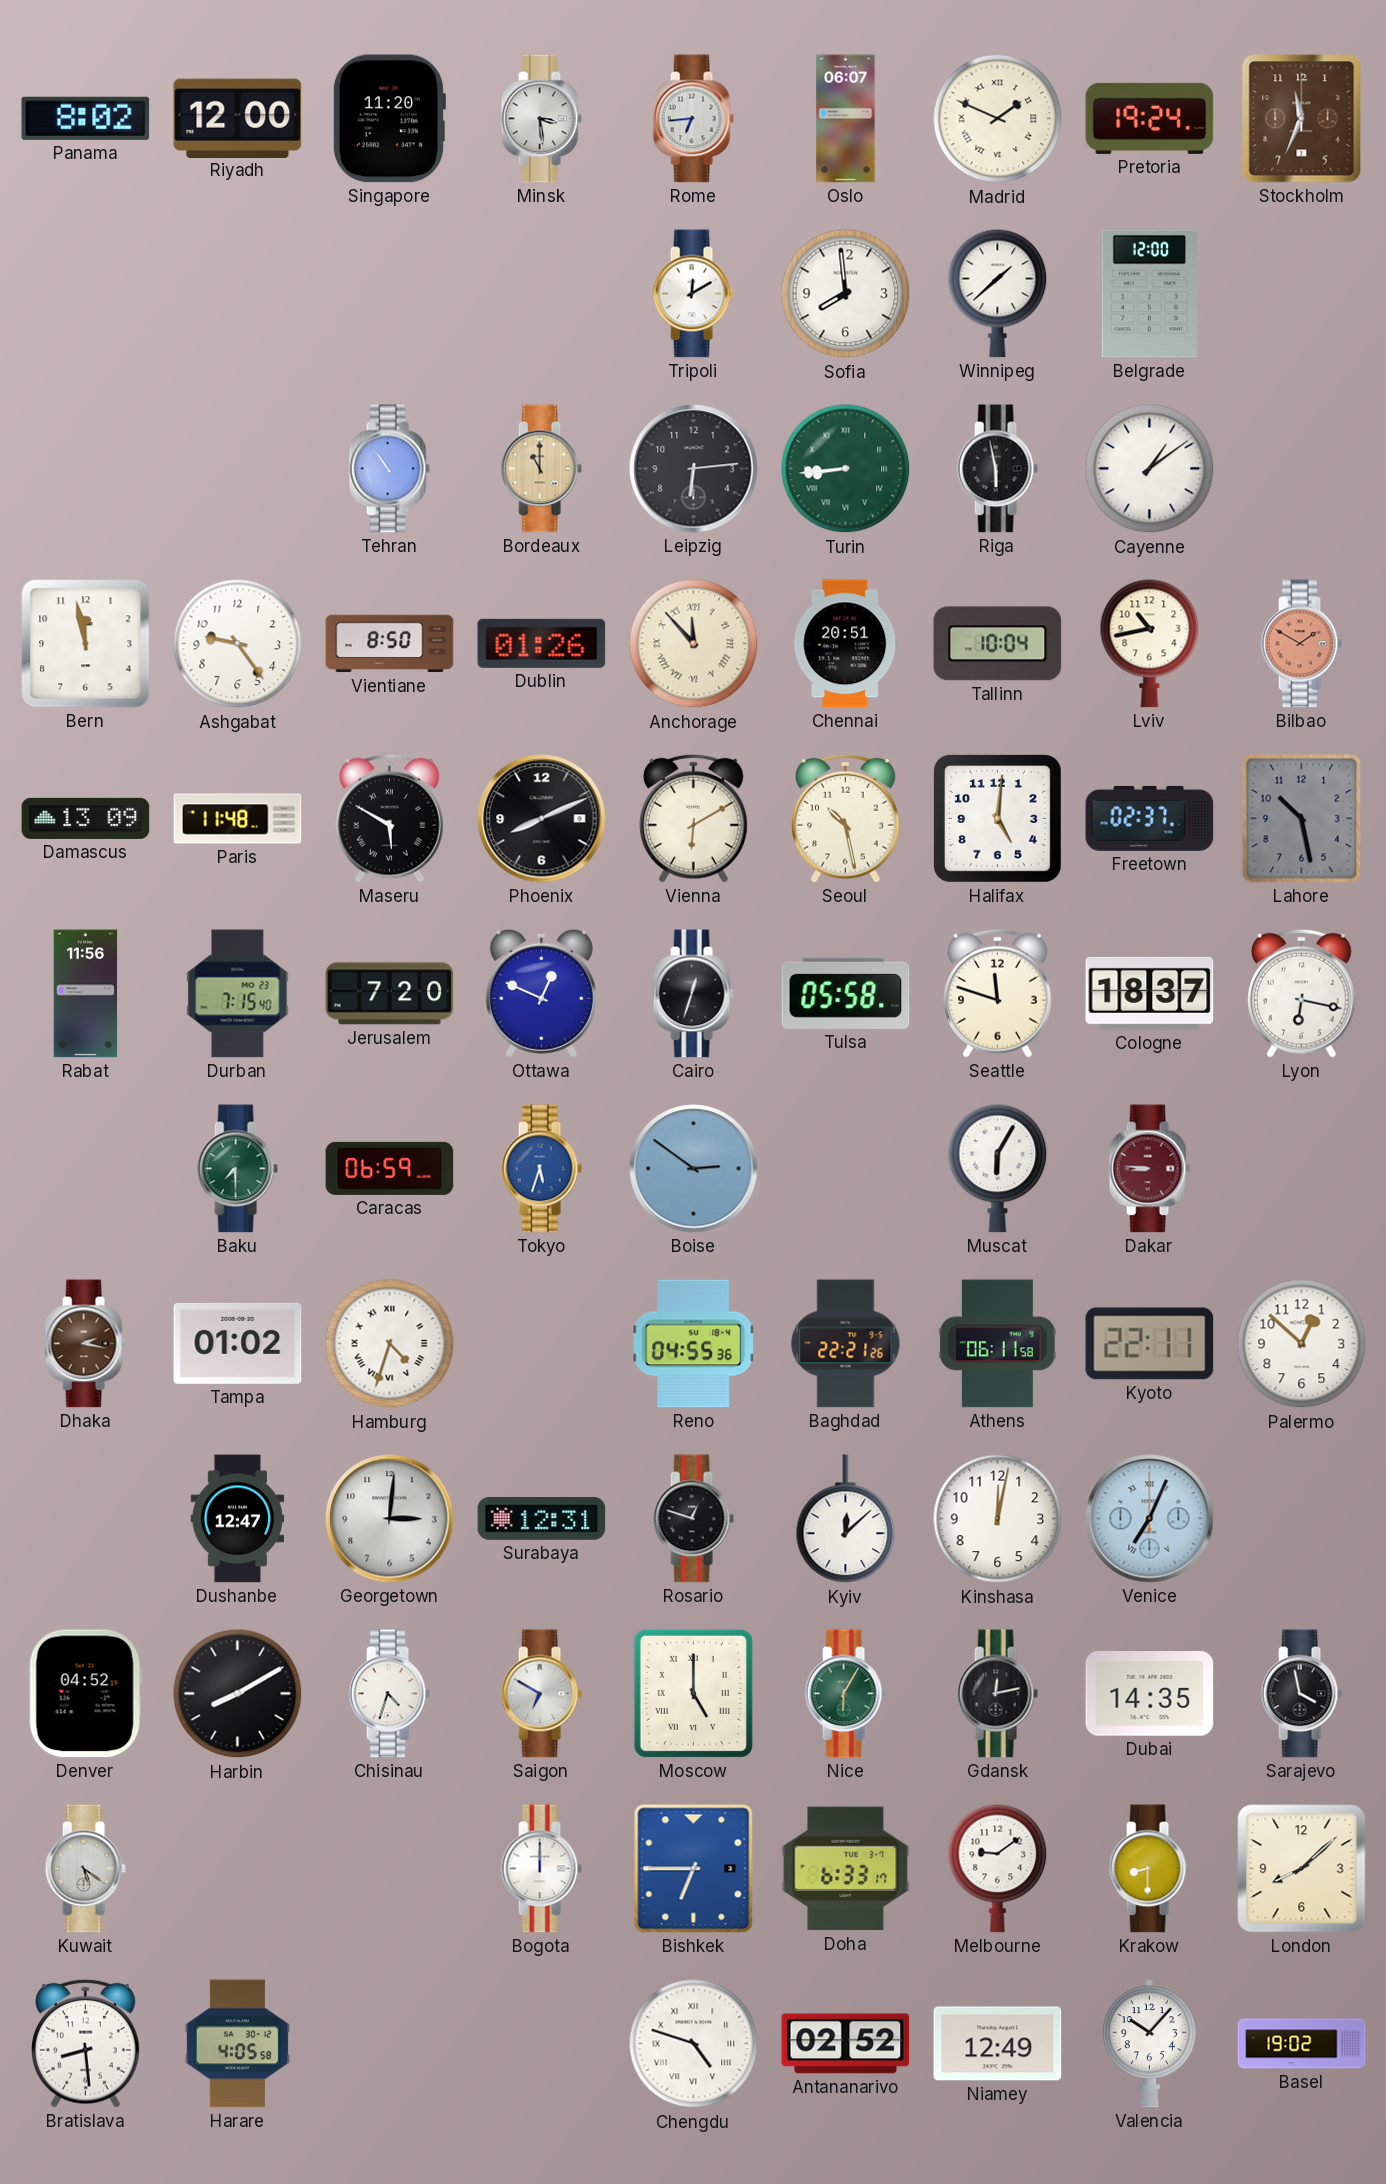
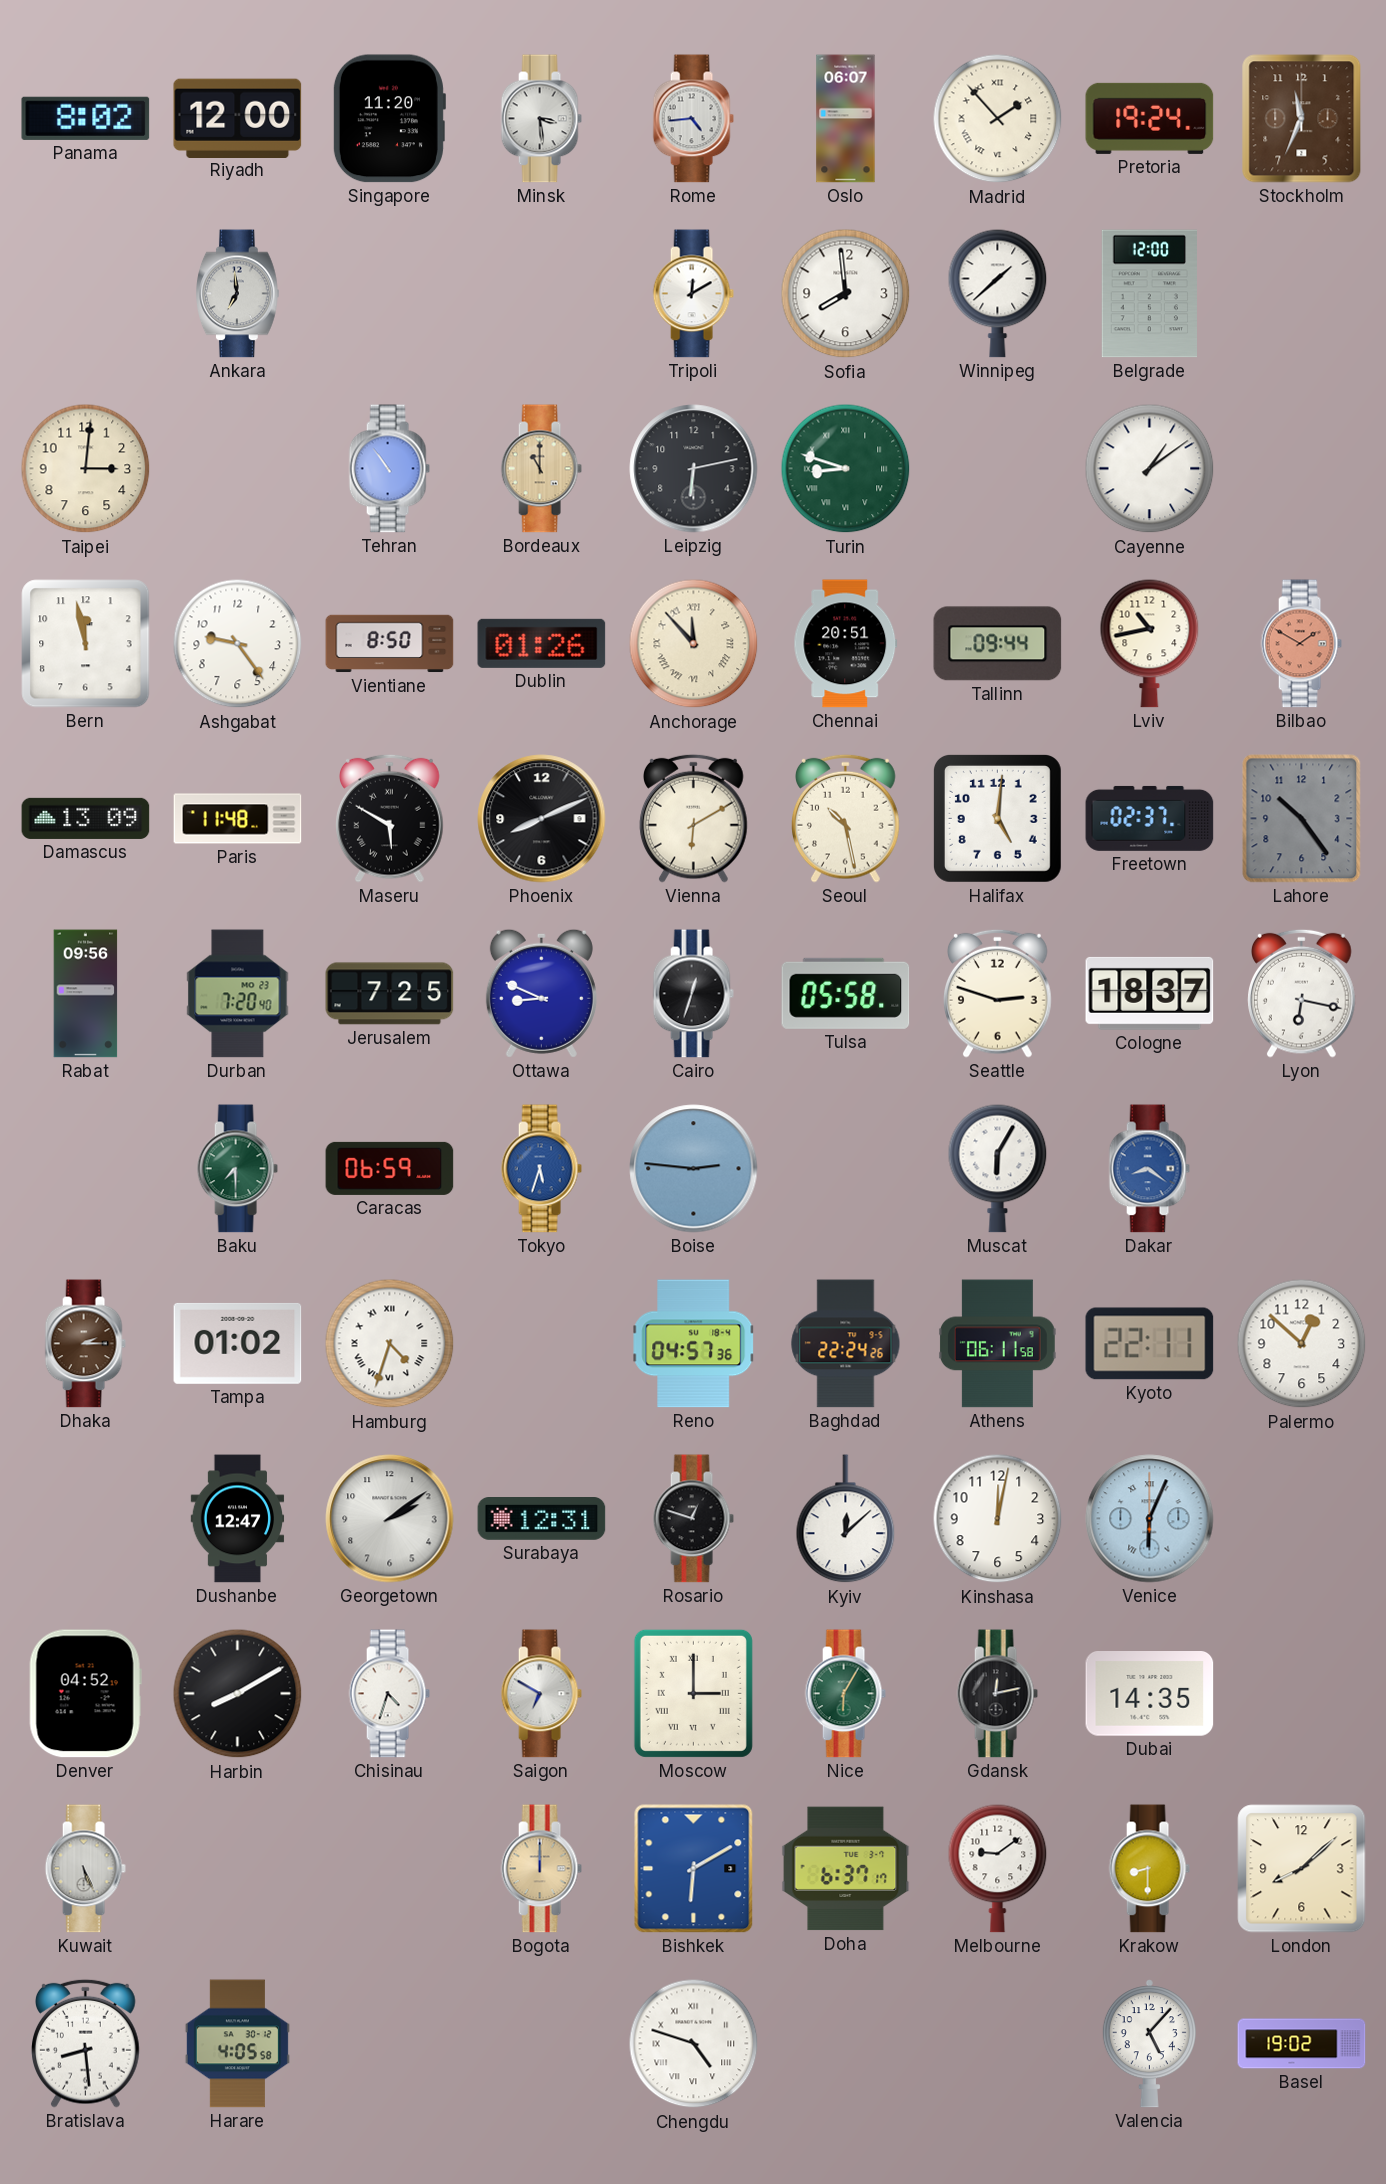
Rome: 6:44 -> 4:44 (693, 119)
Madrid: 1:49 -> 1:53 (998, 119)
Ankara: none -> 6:59 (238, 294)
Taipei: none -> 3:01 (86, 469)
Leipzig: 6:14 -> 6:13 (694, 469)
Turin: 8:44 -> 8:48 (846, 469)
Riga: 5:58 -> none (997, 469)
Tallinn: 10:04 -> 09:44 (998, 644)
Lahore: 10:28 -> 10:24 (1302, 819)
Rabat: 11:56 -> 09:56 (86, 994)
Durban: 7:15 -> 7:20 (238, 994)
Jerusalem: 7:20 -> 7:25 (390, 994)
Ottawa: 12:49 -> 8:49 (541, 993)
Seattle: 11:48 -> 2:48 (998, 993)
Boise: 2:51 -> 2:46 (694, 1169)
Dakar: 8:46 -> 8:21 (1149, 1169)
Dakar dial: burgundy -> blue (1149, 1169)
Dhaka: 2:17 -> 2:15 (85, 1344)
Reno: 04:55 -> 04:57 (694, 1344)
Baghdad: 22:21 -> 22:24 (846, 1344)
Georgetown: 3:01 -> 2:09 (390, 1519)
Venice: 7:04 -> 6:04 (1150, 1519)
Moscow: 5:00 -> 3:00 (693, 1693)
Sarajevo: 3:58 -> none (1301, 1694)
Kuwait: 5:21 -> 5:26 (85, 1869)
Bogota dial: white -> champagne (541, 1869)
Bishkek: 6:45 -> 6:10 (694, 1869)
Doha: 6:33 -> 6:37 (846, 1869)
Antananarivo: 02:52 -> none (846, 2044)
Niamey: 12:49 -> none (998, 2044)
Valencia: 10:07 -> 5:07 (1149, 2044)
